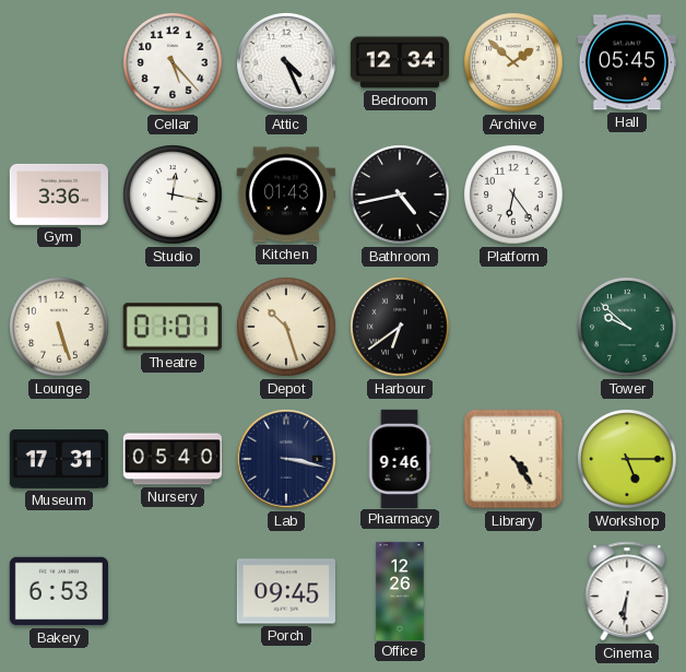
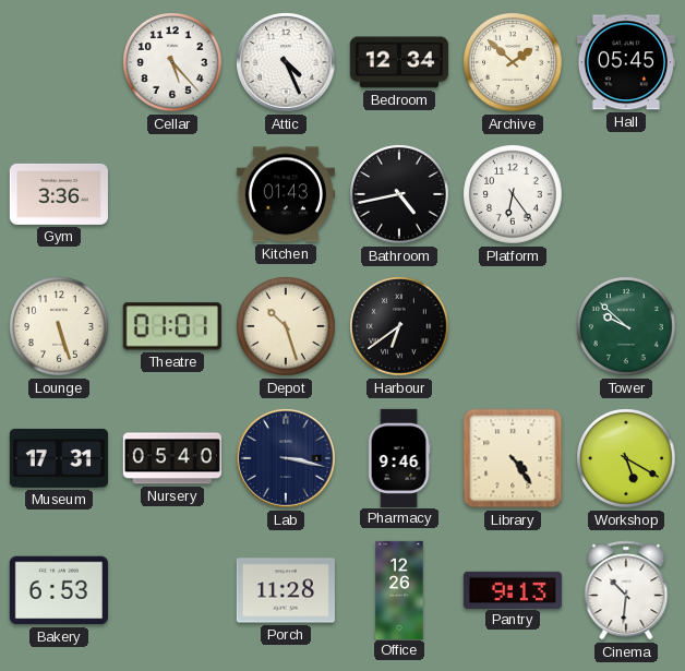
Studio: 12:17 -> none (173, 194)
Workshop: 5:15 -> 5:20 (626, 458)
Porch: 09:45 -> 11:28 (286, 590)
Pantry: none -> 9:13 (513, 589)
Cinema: 6:31 -> 10:31 (626, 590)
